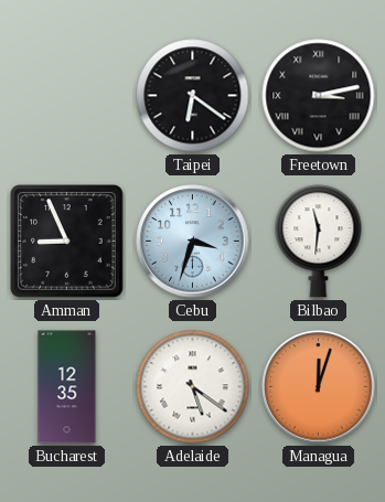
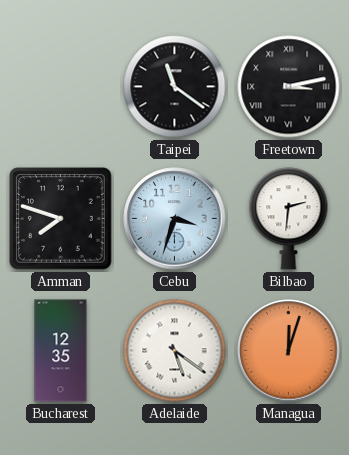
Taipei: 6:21 -> 11:21 (175, 87)
Amman: 8:56 -> 7:48 (61, 219)
Bilbao: 11:31 -> 2:31 (289, 219)
